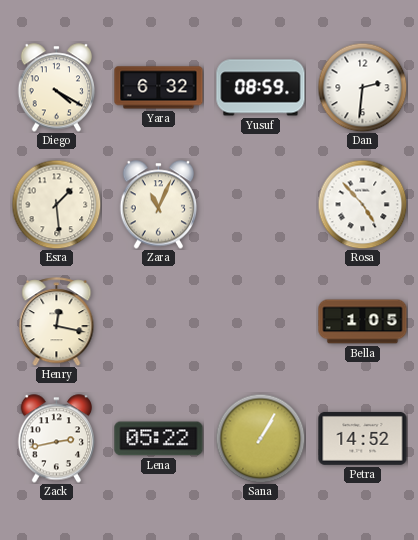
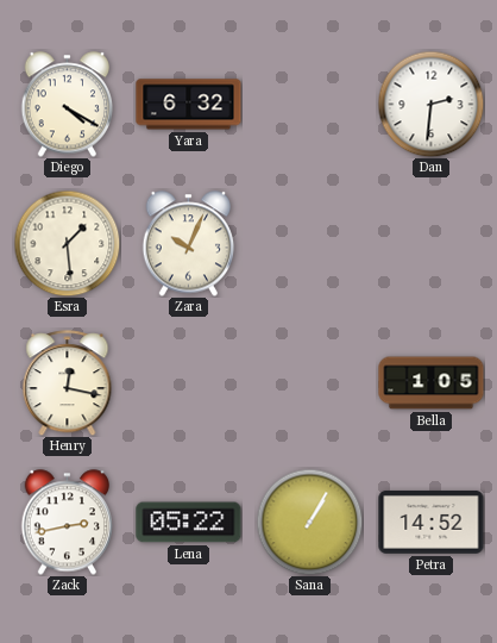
Yusuf: 08:59 -> none (261, 88)
Zara: 11:04 -> 10:04 (189, 244)
Rosa: 4:53 -> none (362, 204)
